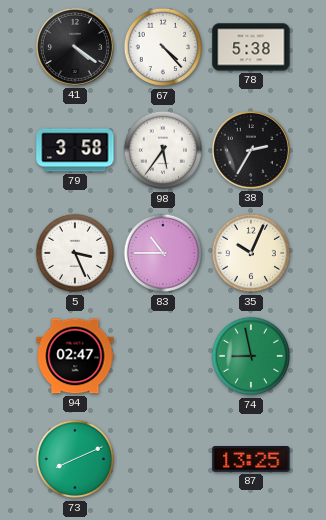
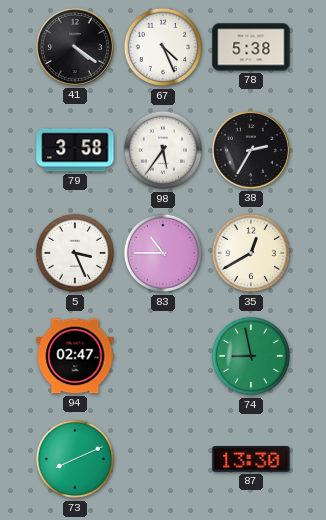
67: 4:23 -> 4:26 (162, 47)
35: 10:04 -> 12:40 (250, 253)
87: 13:25 -> 13:30 (251, 460)
